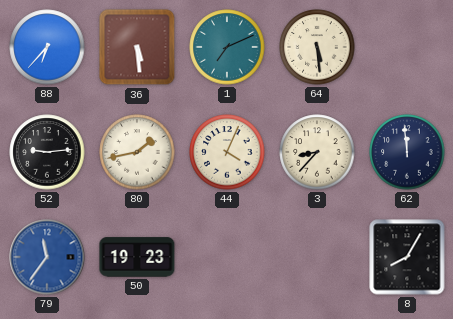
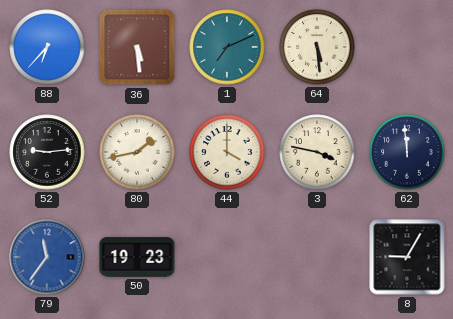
44: 4:04 -> 4:00 (227, 152)
3: 8:37 -> 3:47 (317, 152)
8: 8:05 -> 9:05 (407, 257)
